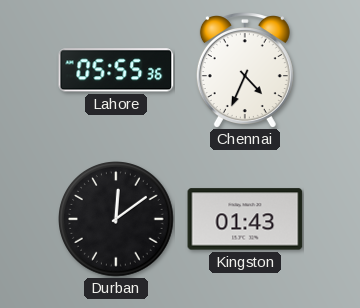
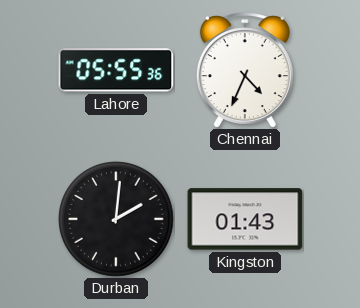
Durban: 12:09 -> 2:01 (117, 220)
